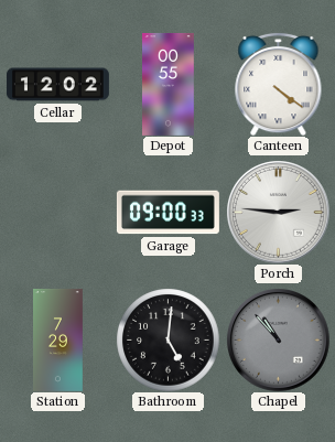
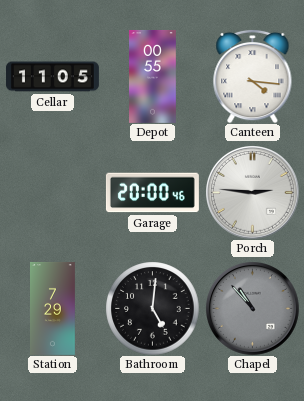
Cellar: 12:02 -> 11:05 (52, 77)
Canteen: 4:21 -> 4:16 (253, 76)
Garage: 09:00 -> 20:00 (152, 193)
